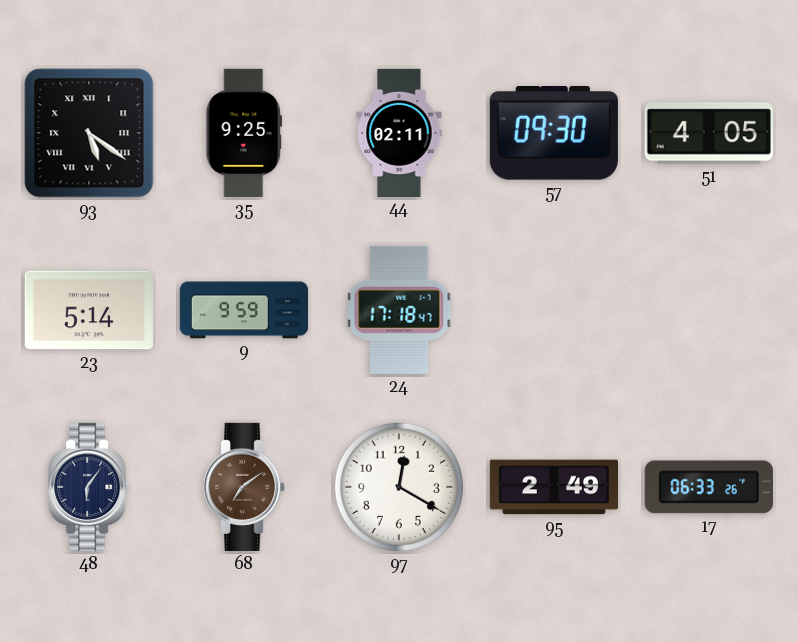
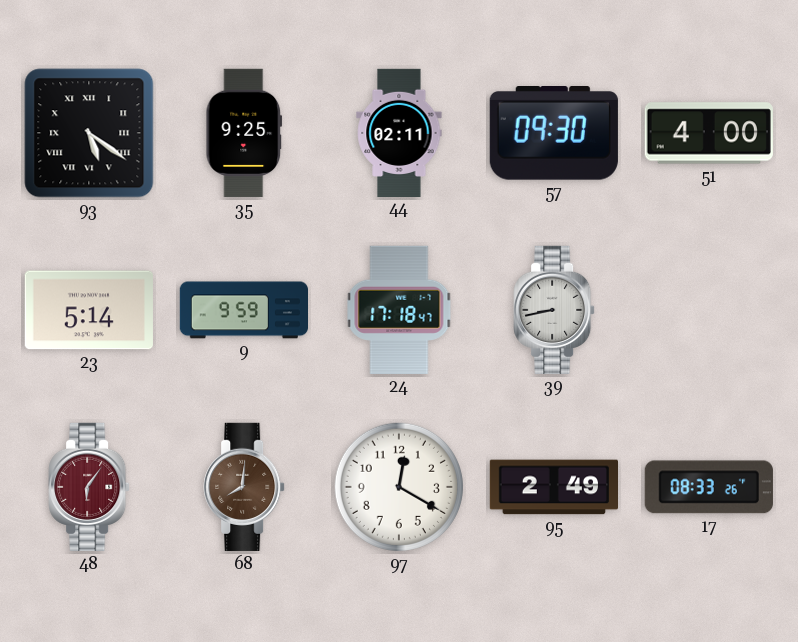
51: 4:05 -> 4:00 (709, 133)
39: none -> 8:43 (554, 310)
48 dial: navy -> burgundy (89, 487)
68: 7:09 -> 8:01 (244, 487)
17: 06:33 -> 08:33 (709, 487)
